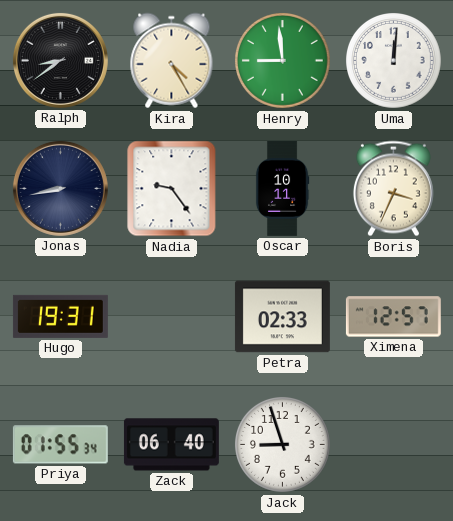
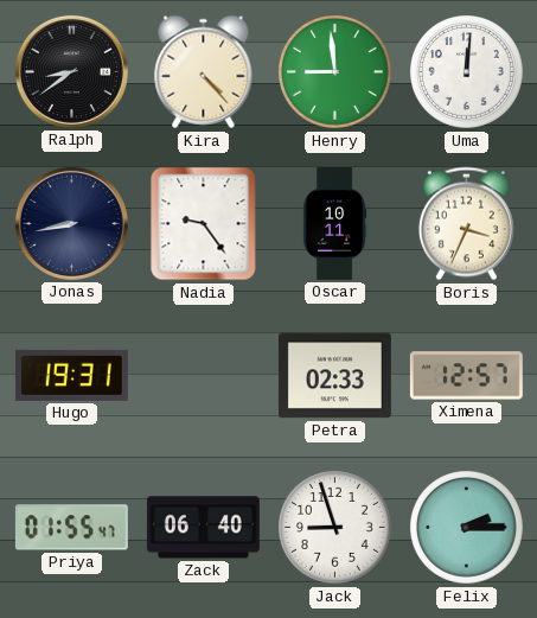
Kira: 4:25 -> 4:23 (204, 72)
Priya: 01:55:34 -> 01:55:47 (71, 528)
Felix: none -> 2:15 (467, 528)
